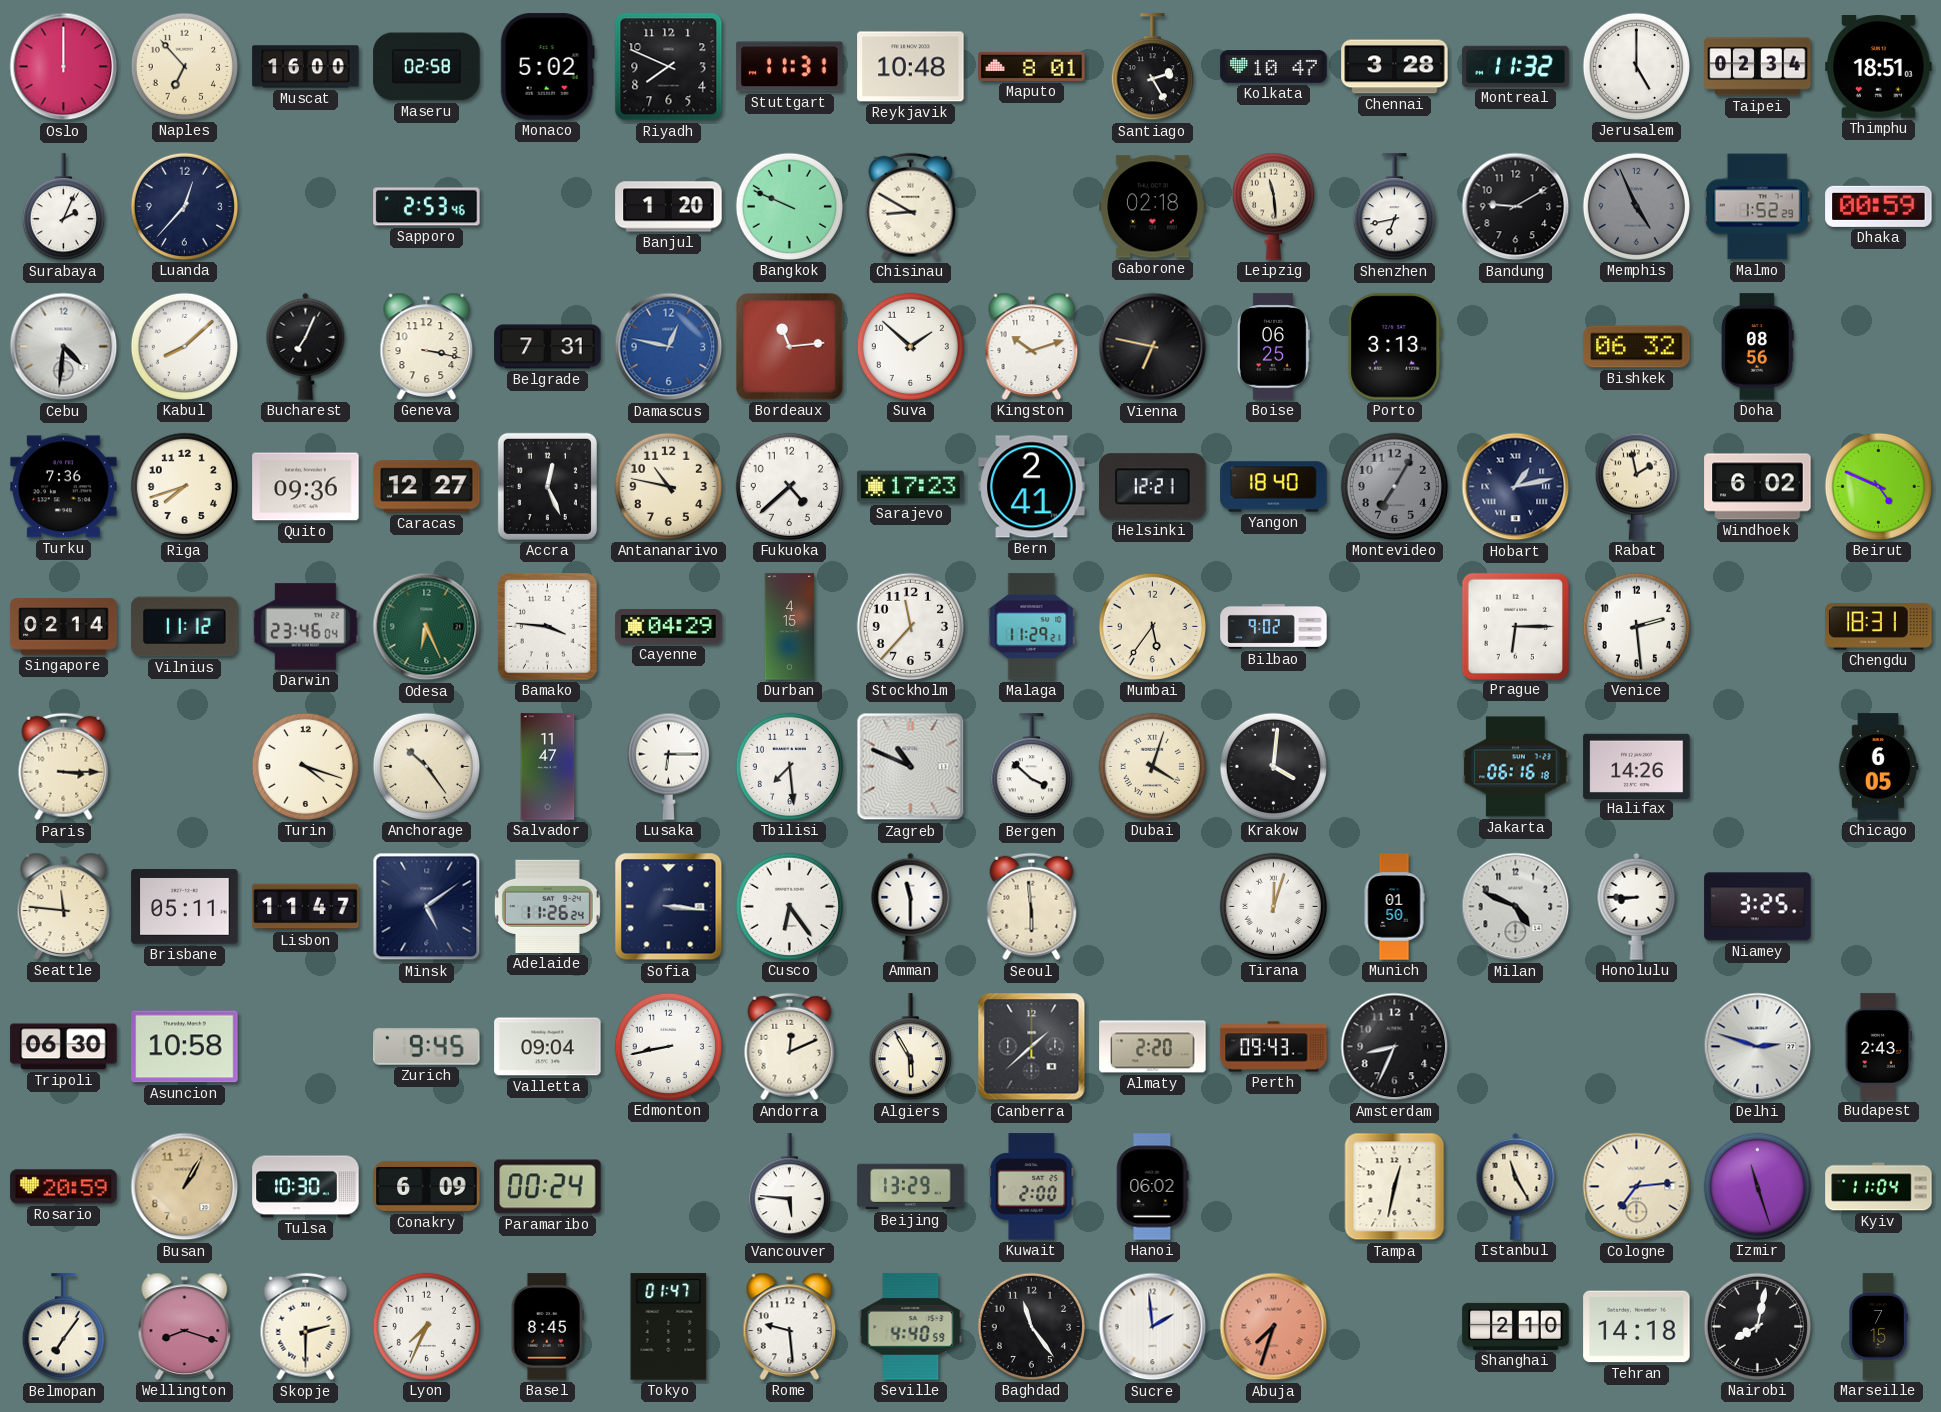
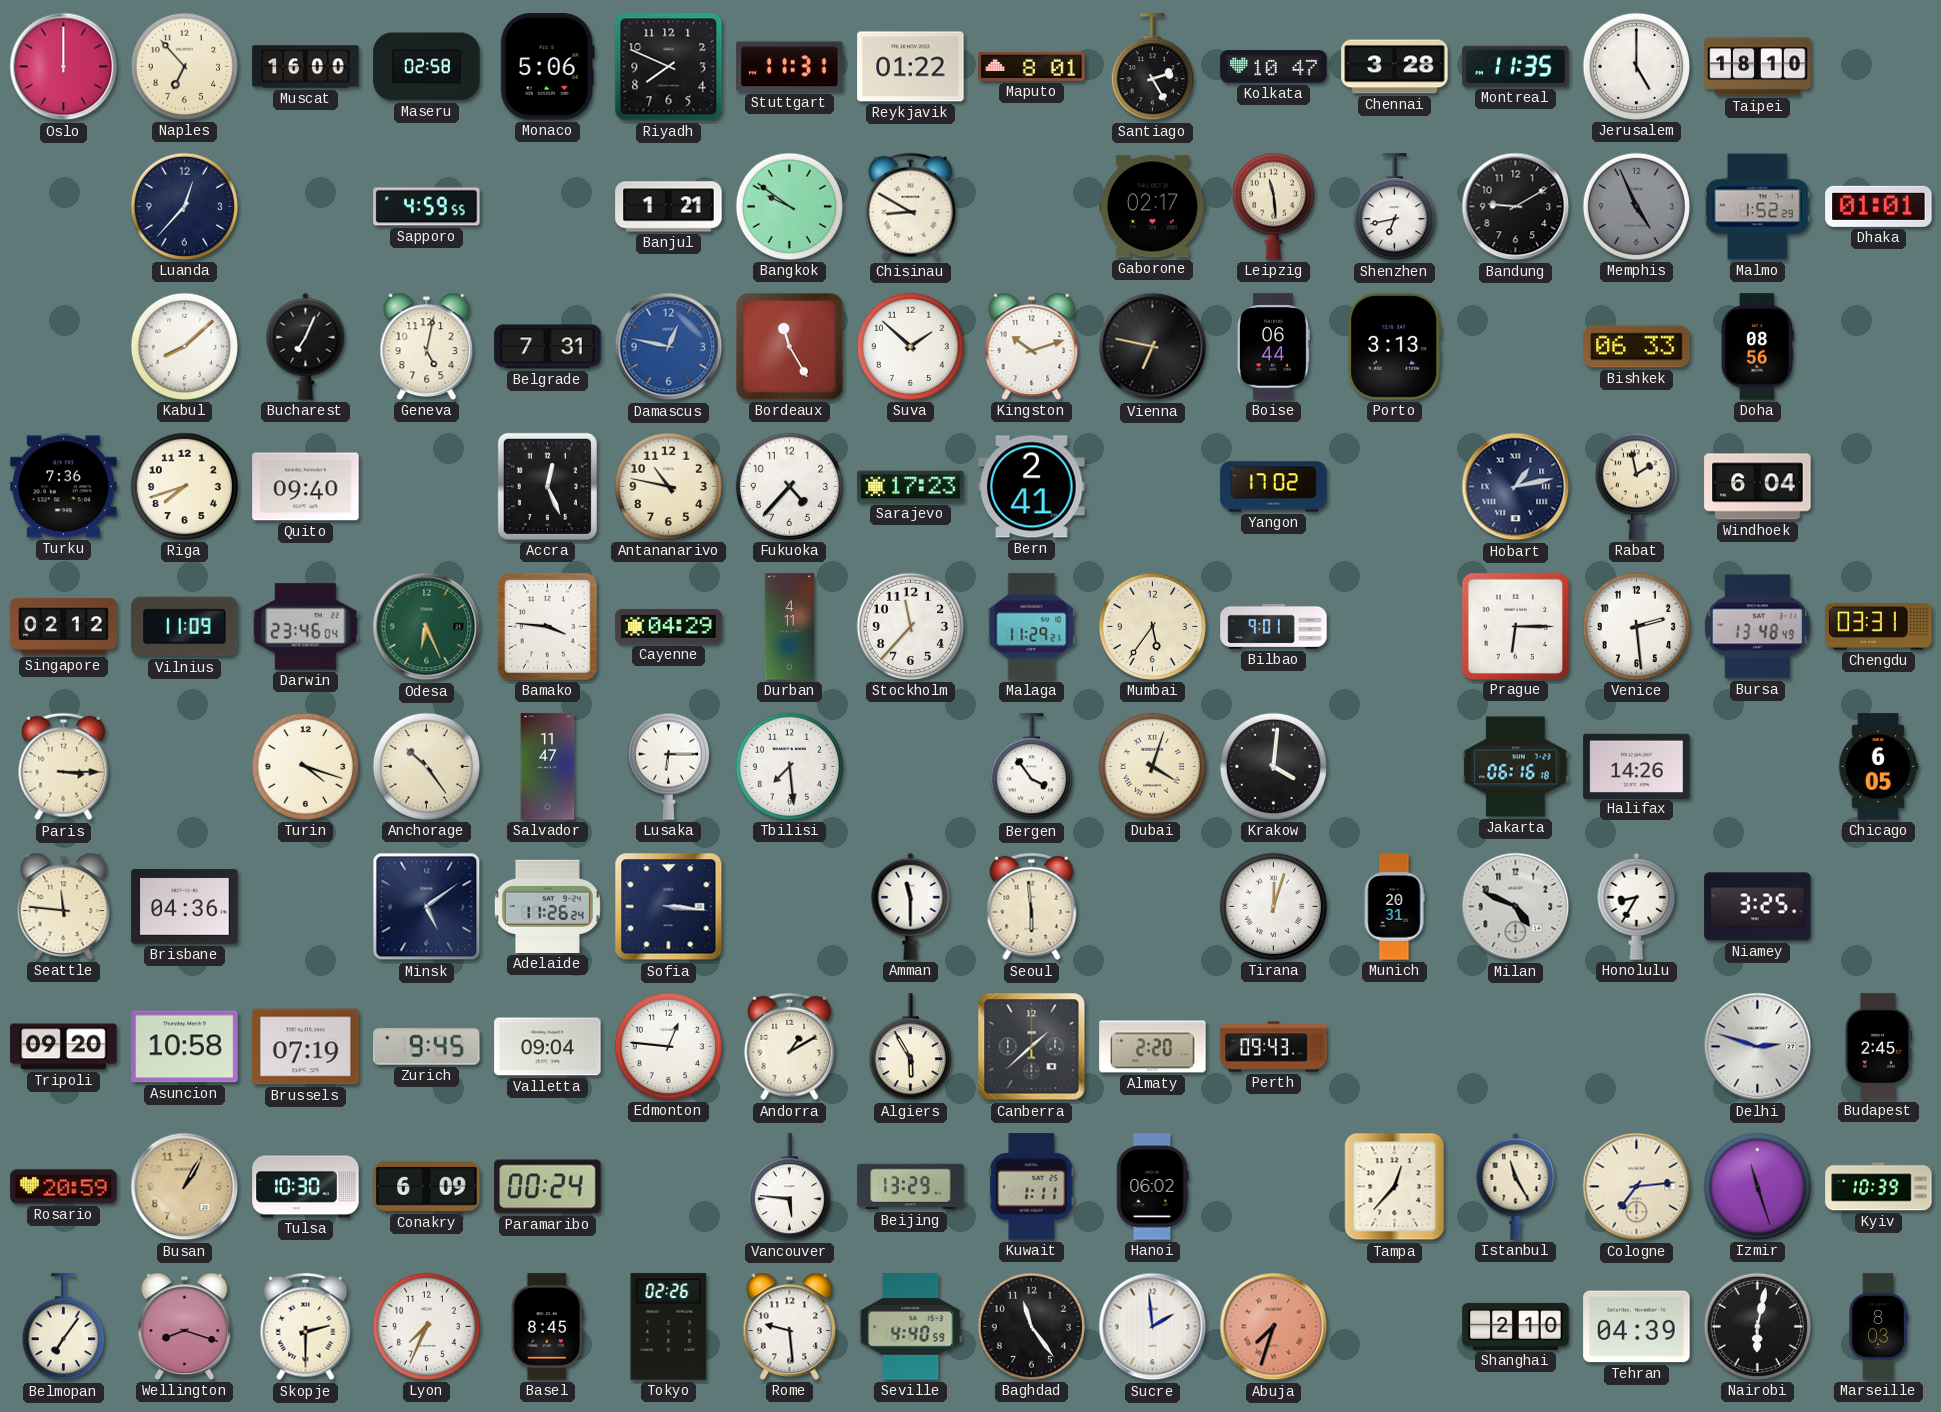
Monaco: 5:02 -> 5:06 (547, 67)
Reykjavik: 10:48 -> 01:22 (911, 67)
Montreal: 11:32 -> 11:35 (1516, 66)
Taipei: 02:34 -> 18:10 (1758, 67)
Thimphu: 18:51 -> none (1879, 67)
Surabaya: 2:04 -> none (63, 207)
Sapporo: 2:53 -> 4:59 (427, 207)
Banjul: 1:20 -> 1:21 (669, 207)
Bangkok: 9:49 -> 9:51 (789, 206)
Gaborone: 02:18 -> 02:17 (1153, 207)
Dhaka: 00:59 -> 01:01 (1879, 206)
Cebu: 4:31 -> none (64, 347)
Geneva: 3:17 -> 5:02 (427, 346)
Bordeaux: 11:14 -> 11:25 (790, 347)
Boise: 06:25 -> 06:44 (1273, 347)
Bishkek: 06:32 -> 06:33 (1637, 347)
Quito: 09:36 -> 09:40 (306, 487)
Caracas: 12:27 -> none (427, 487)
Fukuoka: 4:38 -> 4:37 (789, 486)
Helsinki: 12:21 -> none (1153, 487)
Yangon: 18:40 -> 17:02 (1274, 487)
Montevideo: 7:05 -> none (1394, 486)
Windhoek: 6:02 -> 6:04 (1758, 487)
Beirut: 4:49 -> none (1878, 486)
Singapore: 02:14 -> 02:12 (64, 627)
Vilnius: 11:12 -> 11:09 (185, 627)
Durban: 4:15 -> 4:11 (790, 627)
Bilbao: 9:02 -> 9:01 (1274, 626)
Bursa: none -> 13:48 (1757, 627)
Chengdu: 18:31 -> 03:31 (1879, 627)
Zagreb: 10:49 -> none (911, 767)
Bergen: 3:52 -> 3:54 (1031, 767)
Brisbane: 05:11 -> 04:36 (185, 907)
Lisbon: 11:47 -> none (306, 907)
Cusco: 6:24 -> none (789, 906)
Munich: 01:50 -> 20:31 (1394, 907)
Honolulu: 8:45 -> 8:35 (1637, 906)
Tripoli: 06:30 -> 09:20 (64, 1047)
Brussels: none -> 07:19 (306, 1047)
Edmonton: 8:43 -> 12:46 (668, 1046)
Andorra: 12:11 -> 1:10 (790, 1047)
Amsterdam: 8:34 -> none (1395, 1047)
Budapest: 2:43 -> 2:45 (1878, 1047)
Kuwait: 2:00 -> 1:11 (1032, 1187)
Tampa: 12:32 -> 12:37 (1395, 1187)
Kyiv: 11:04 -> 10:39 (1879, 1187)
Tokyo: 01:47 -> 02:26 (669, 1327)
Tehran: 14:18 -> 04:39 (1637, 1327)
Nairobi: 8:02 -> 6:02 (1757, 1326)
Marseille: 7:15 -> 8:03 (1878, 1327)
